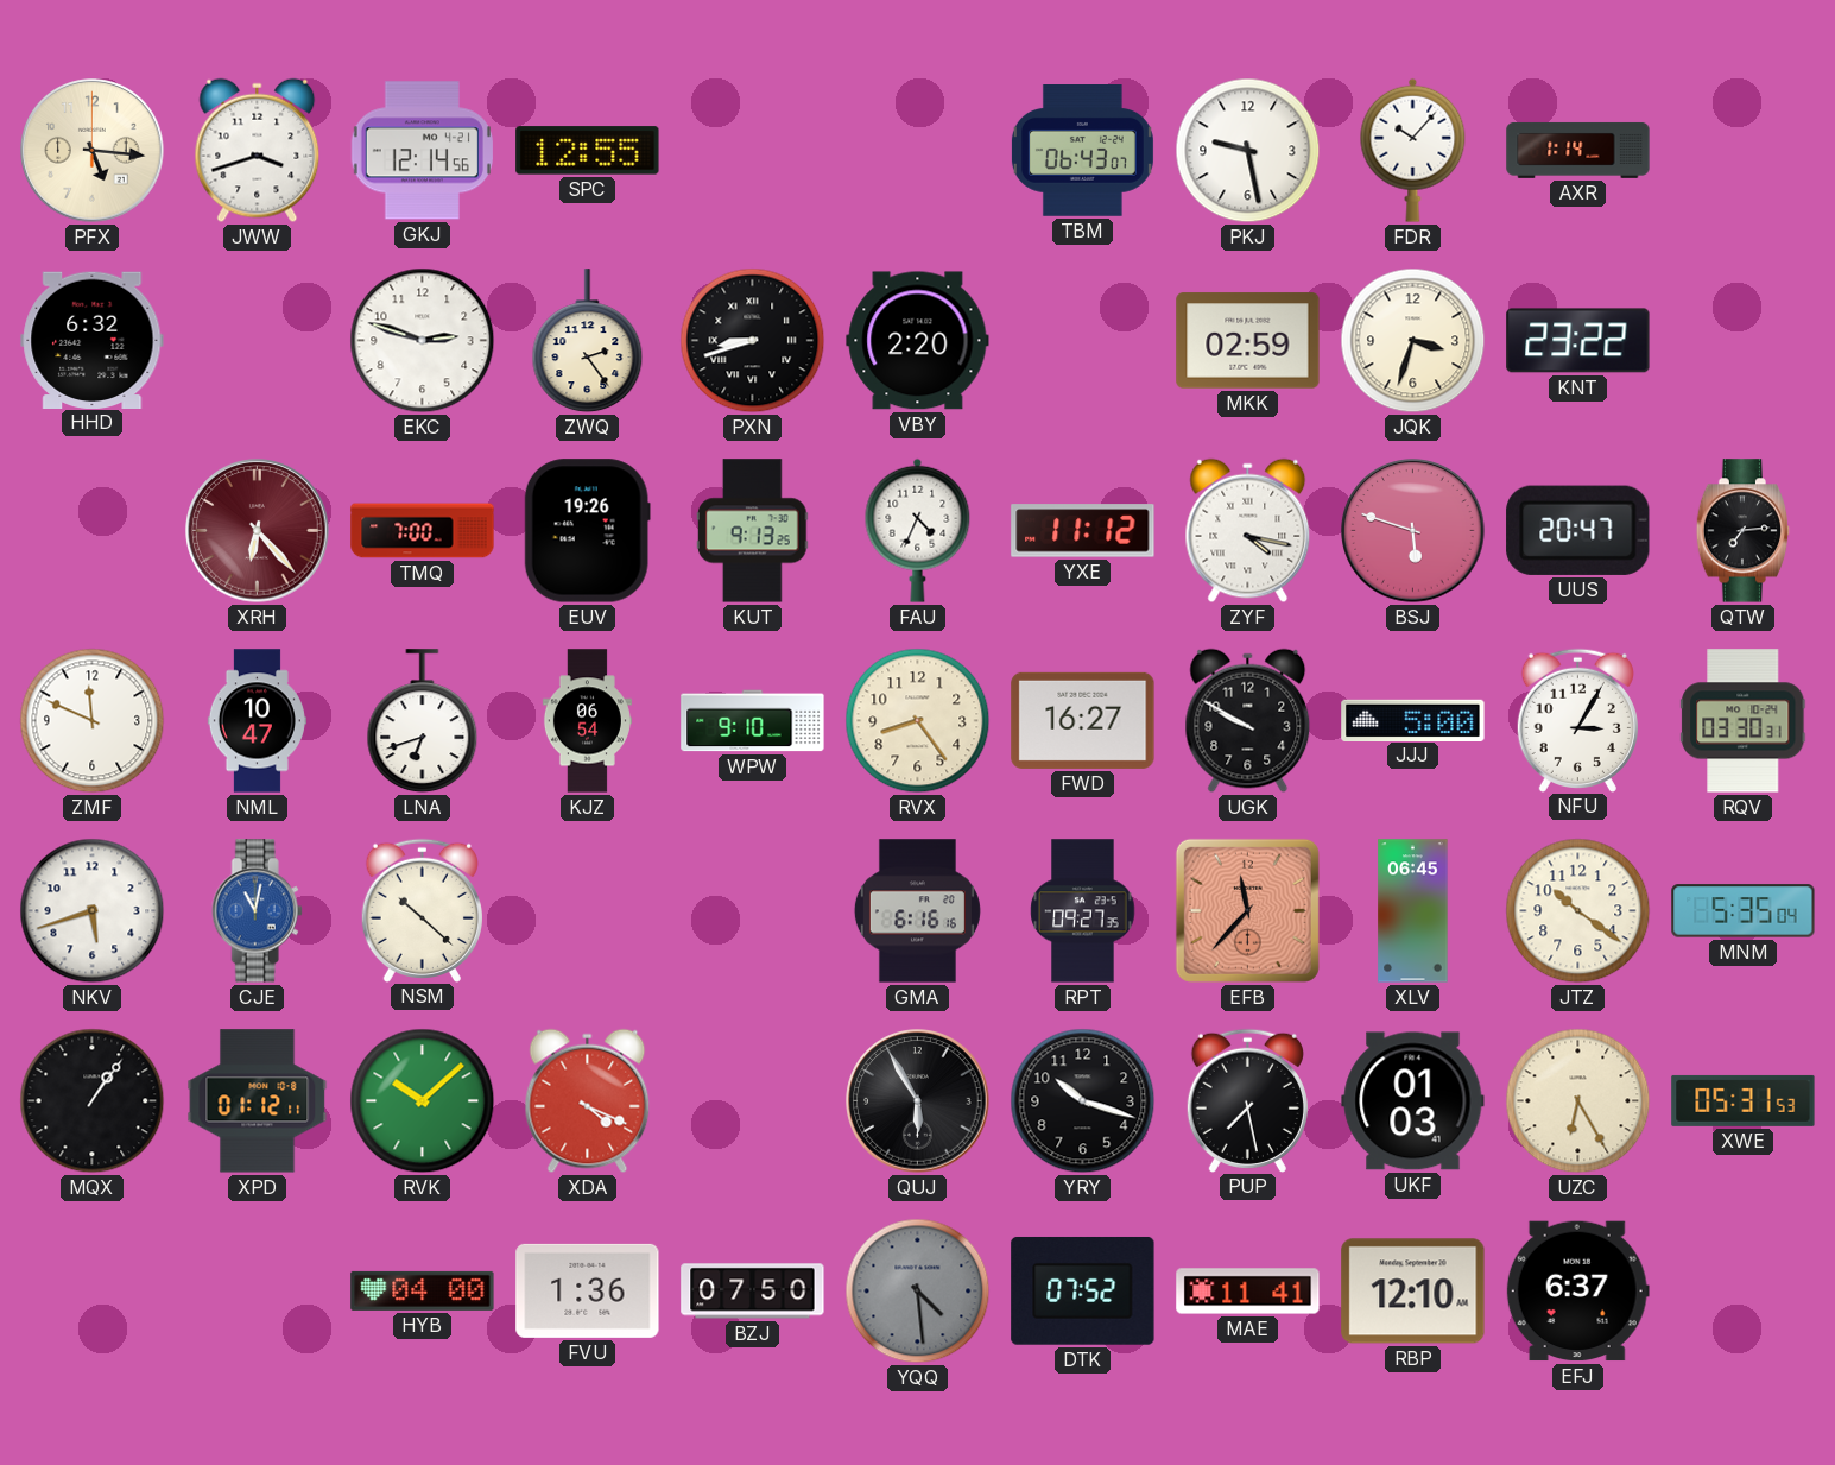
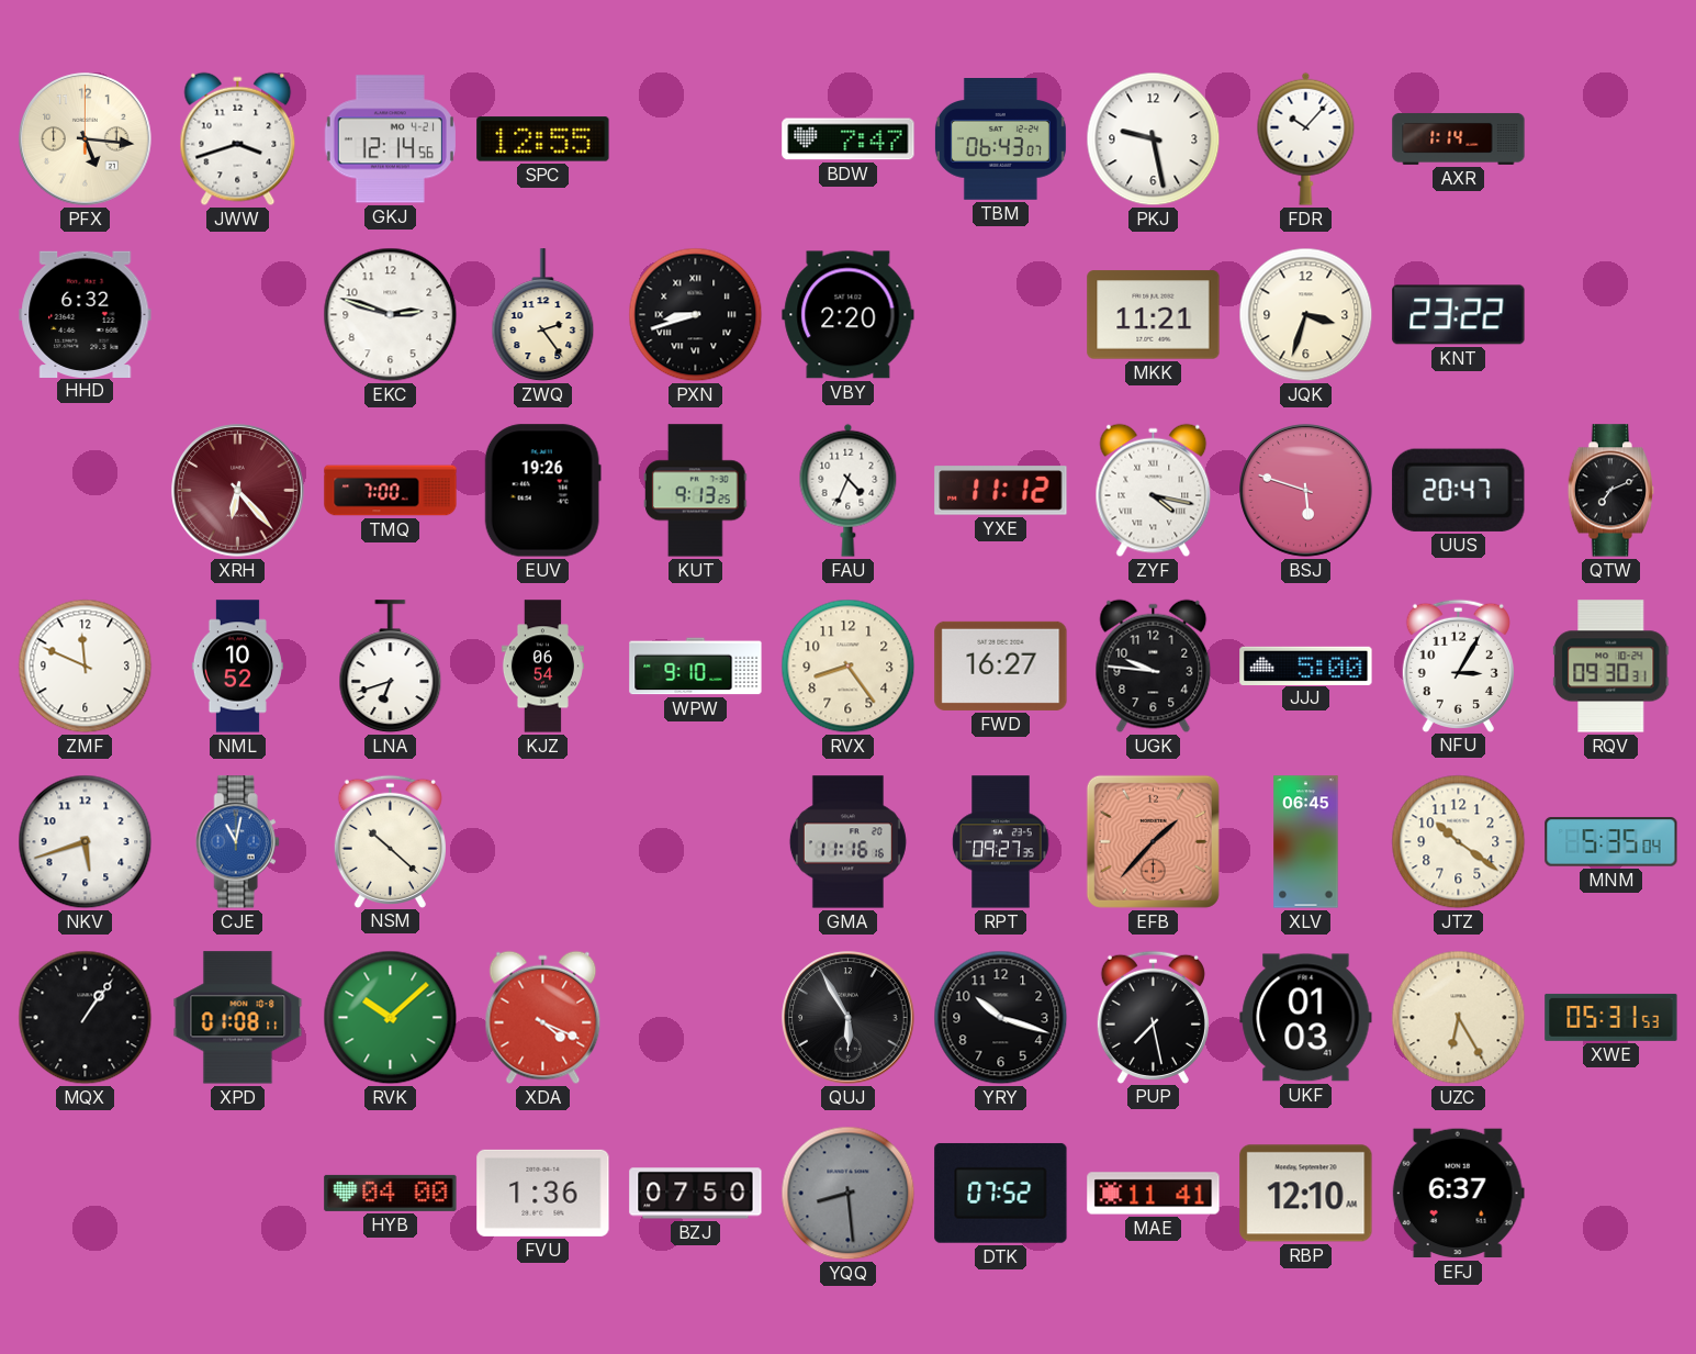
BDW: none -> 7:47 (849, 139)
MKK: 02:59 -> 11:21 (1154, 315)
QTW: 7:14 -> 7:11 (1611, 491)
NML: 10:47 -> 10:52 (237, 667)
UGK: 9:50 -> 9:46 (1154, 667)
RQV: 03:30 -> 09:30 (1611, 667)
GMA: 6:16 -> 11:16 (847, 842)
EFB: 11:37 -> 1:37 (1153, 841)
XPD: 01:12 -> 01:08 (238, 1018)
YQQ: 4:29 -> 8:29 (849, 1194)
